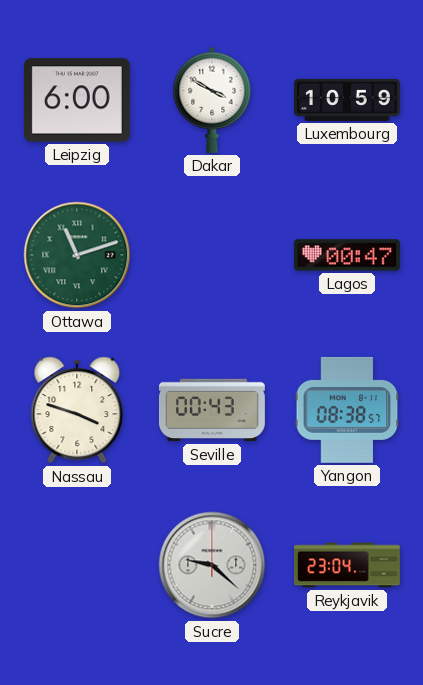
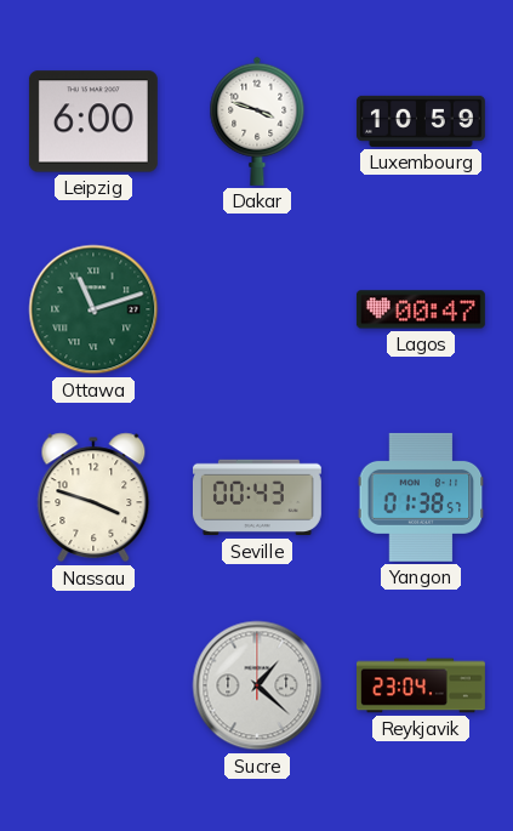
Dakar: 3:50 -> 3:48 (257, 121)
Yangon: 08:38 -> 01:38 (421, 497)
Sucre: 9:22 -> 1:22 (257, 685)
